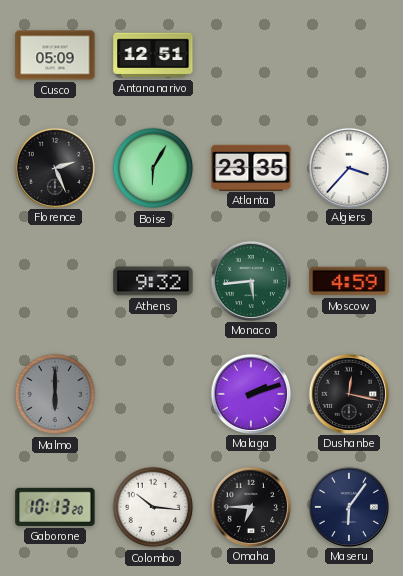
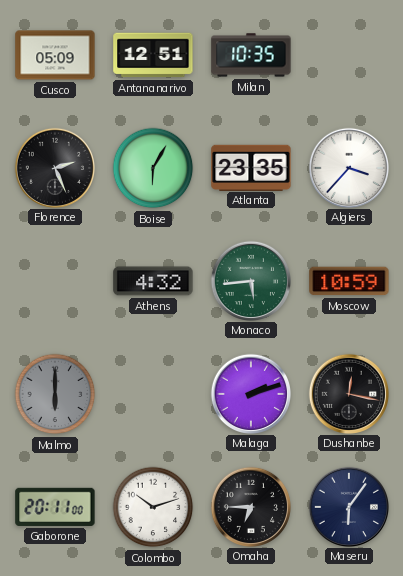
Milan: none -> 10:35 (251, 55)
Athens: 9:32 -> 4:32 (153, 281)
Moscow: 4:59 -> 10:59 (349, 281)
Gaborone: 10:13 -> 20:11 (55, 507)
Colombo: 10:16 -> 10:12 (153, 507)
